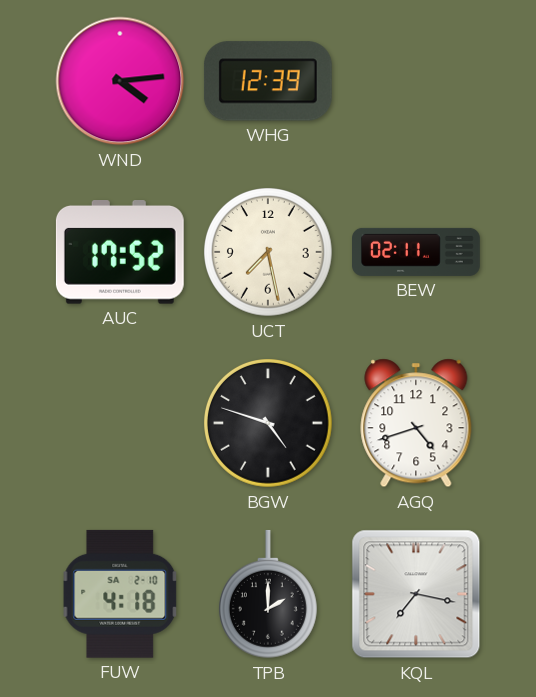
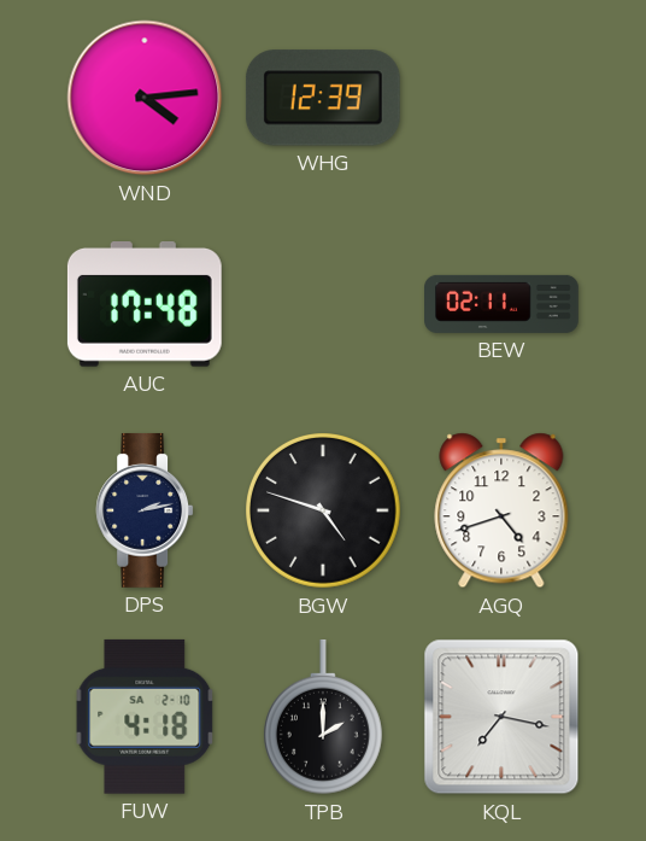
AUC: 17:52 -> 17:48 (145, 305)
UCT: 7:28 -> none (269, 253)
DPS: none -> 2:13 (145, 510)
